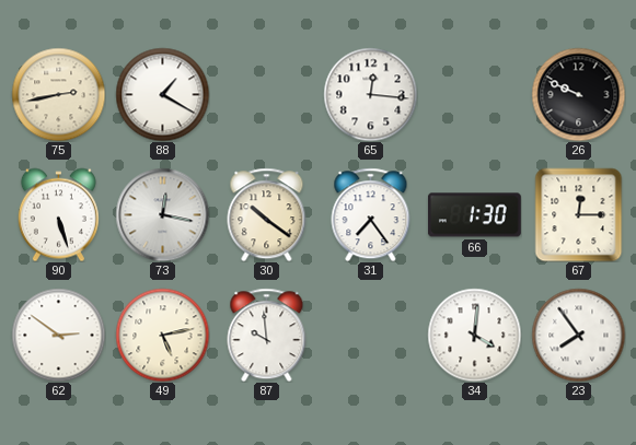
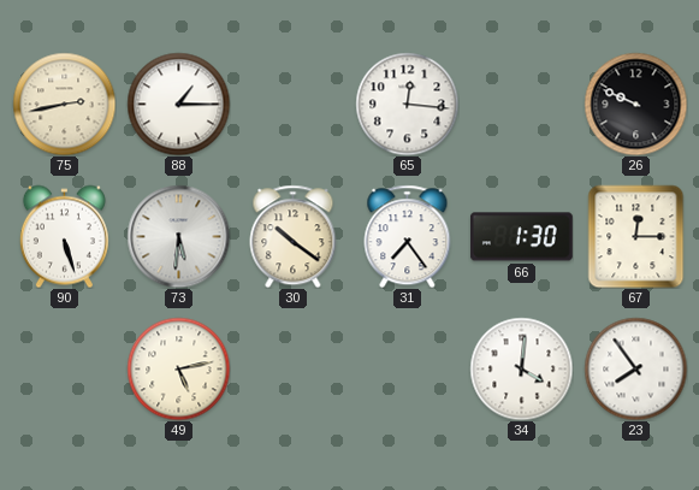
88: 1:20 -> 1:15 (178, 104)
73: 12:17 -> 5:31 (178, 236)
62: 2:51 -> none (58, 335)
87: 9:59 -> none (267, 335)
